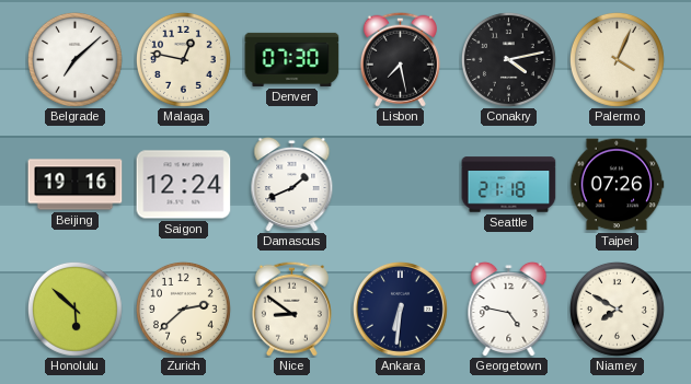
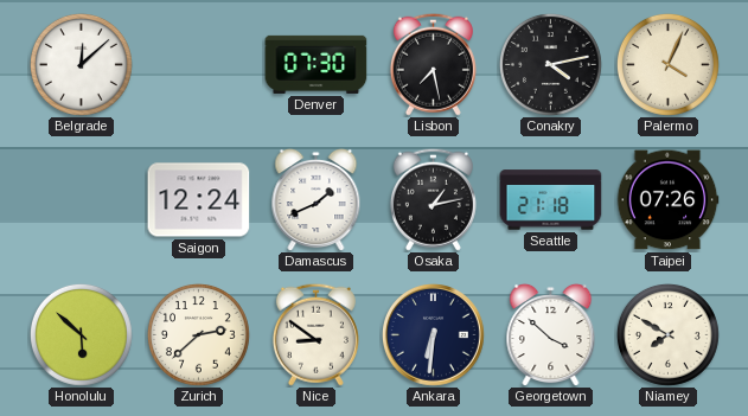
Belgrade: 7:08 -> 12:08 (81, 64)
Malaga: 12:47 -> none (183, 59)
Beijing: 19:16 -> none (76, 185)
Osaka: none -> 1:13 (433, 199)
Georgetown: 4:47 -> 3:52 (551, 334)
